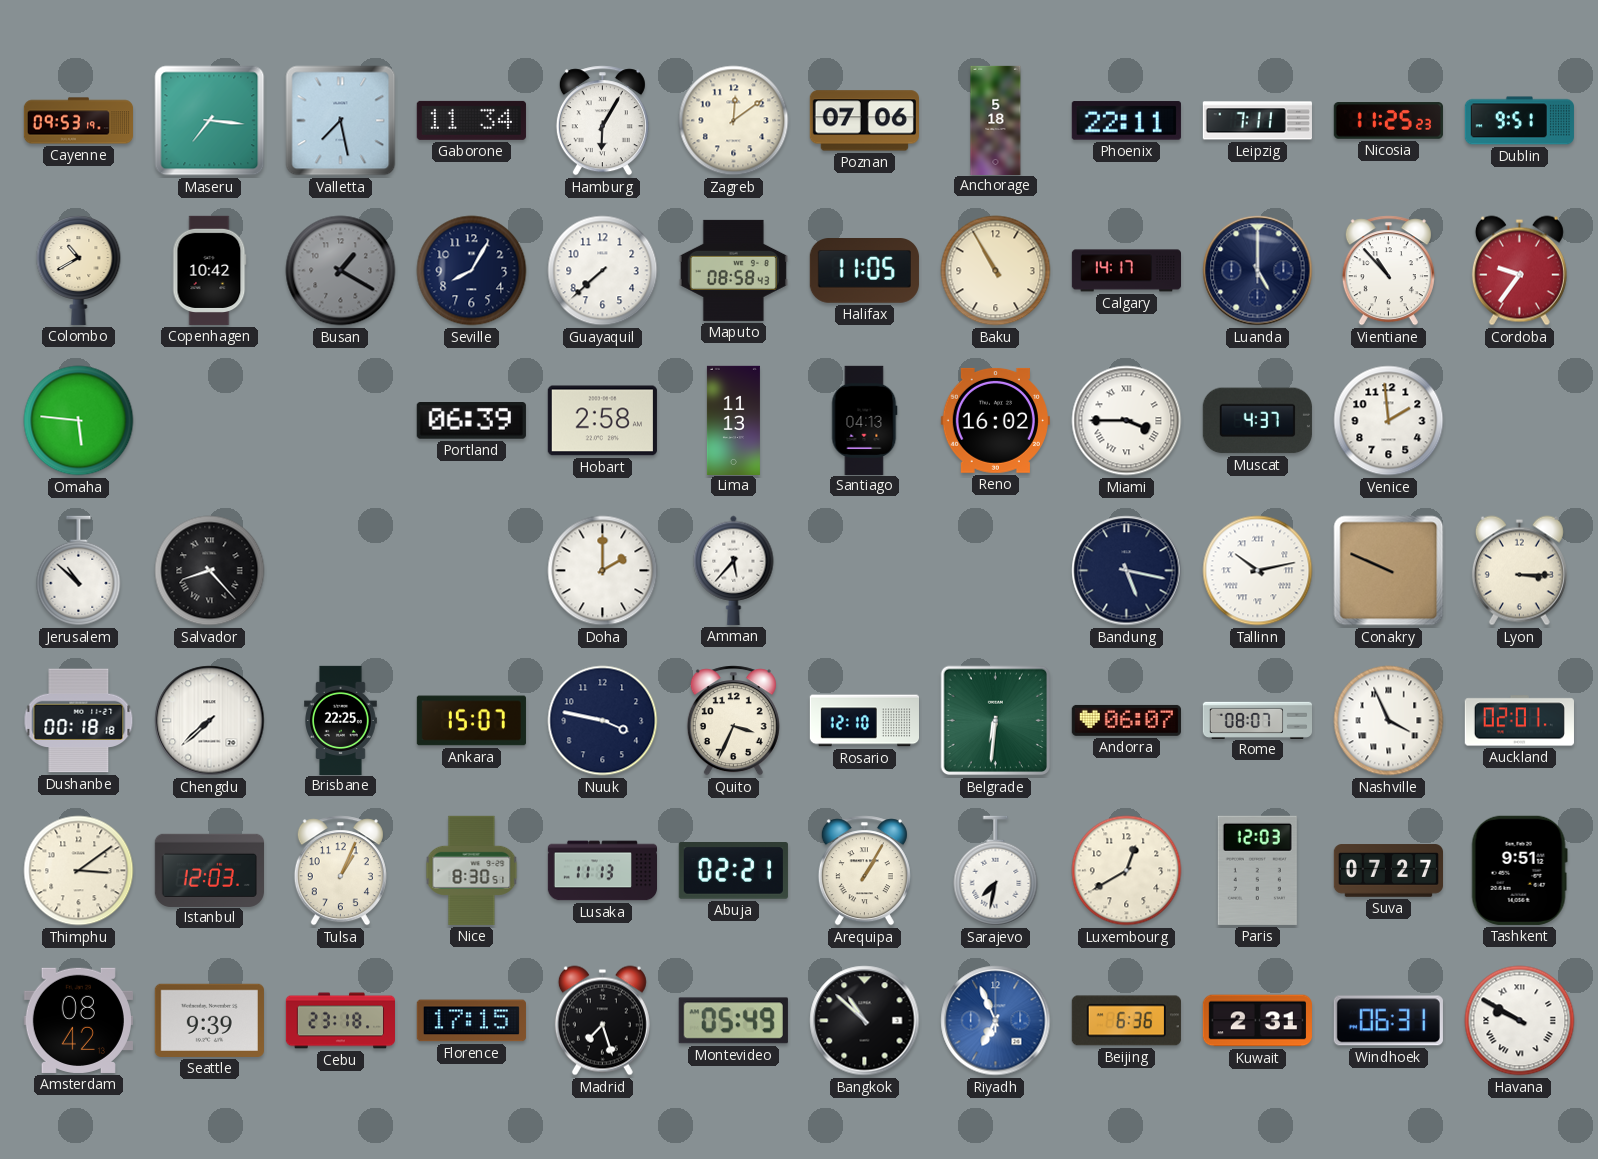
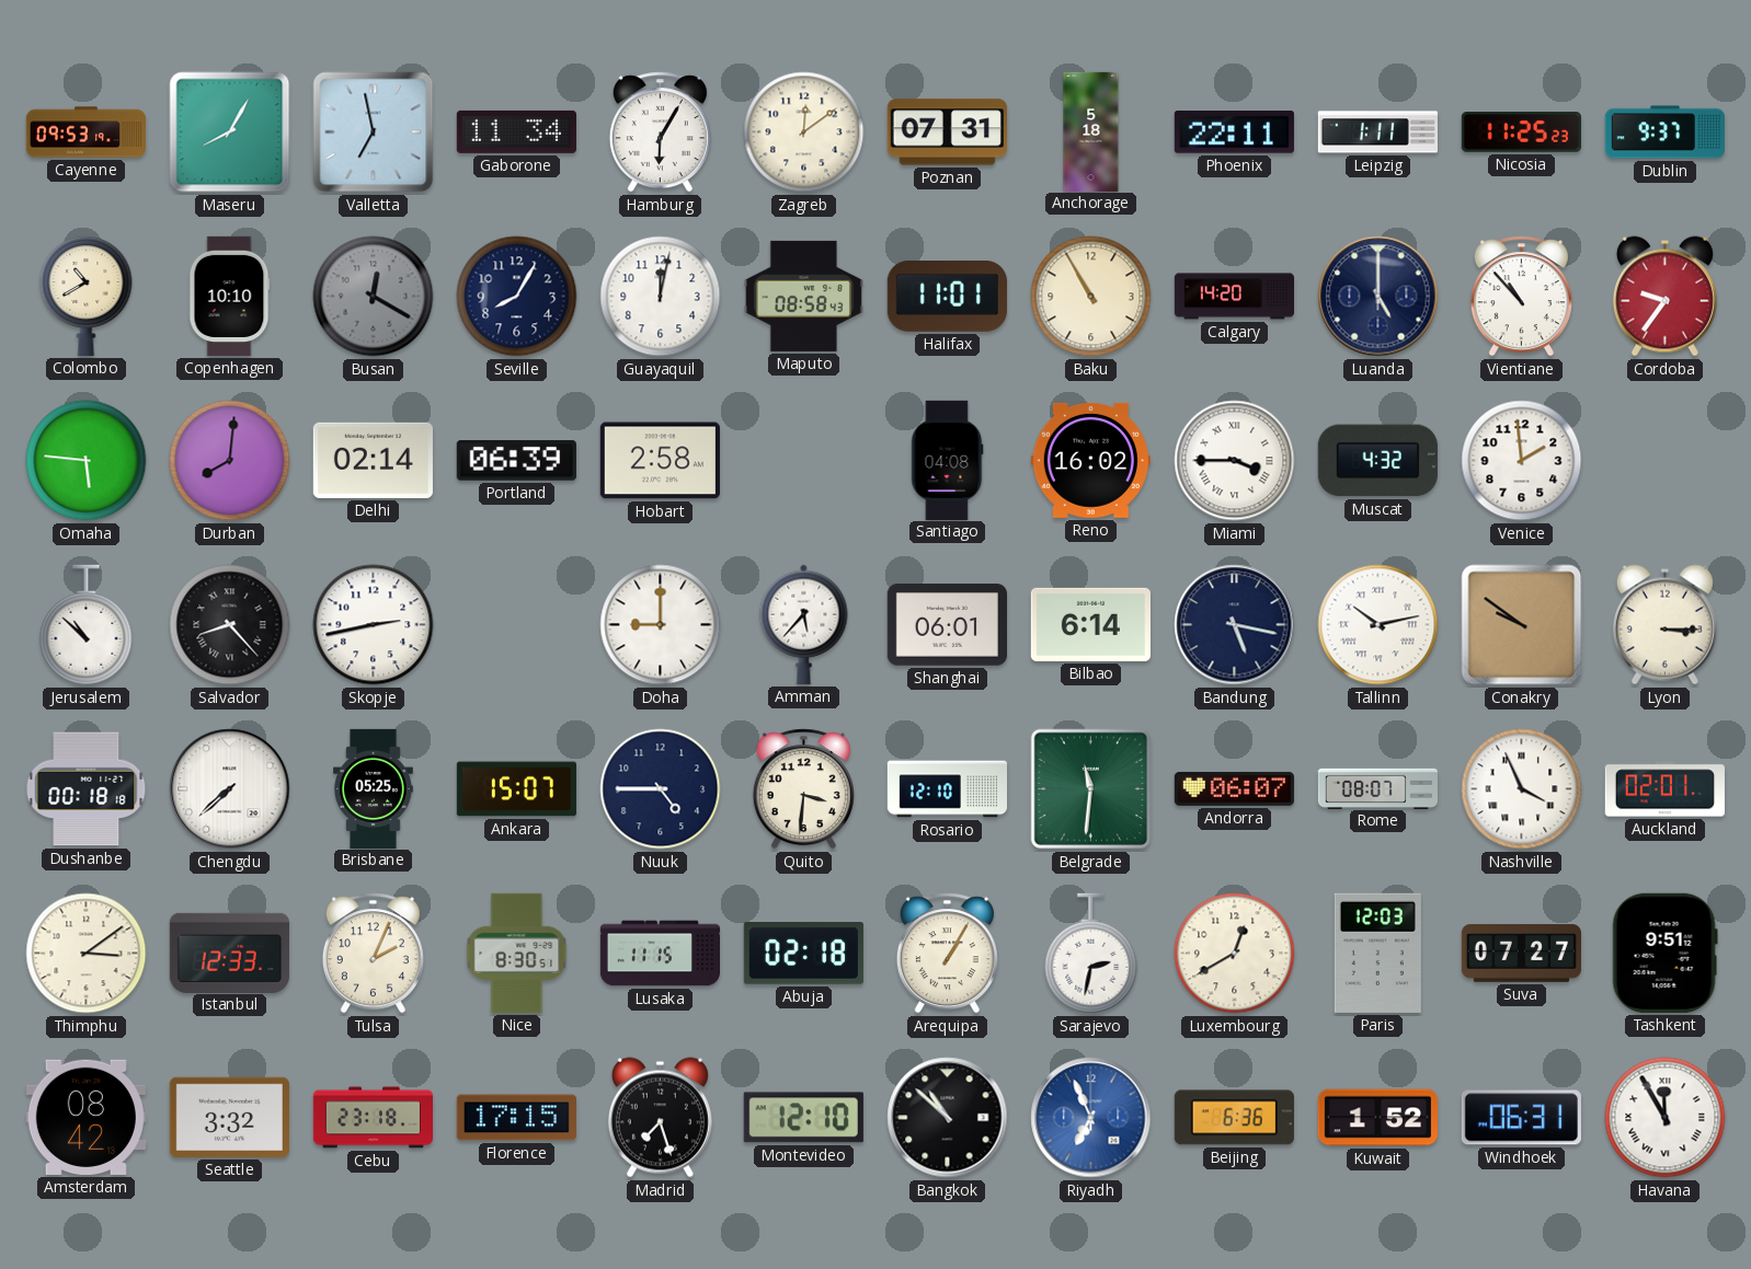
Maseru: 7:16 -> 8:05 (230, 132)
Valletta: 7:28 -> 6:58 (374, 132)
Poznan: 07:06 -> 07:31 (947, 132)
Leipzig: 7:11 -> 1:11 (1377, 132)
Dublin: 9:51 -> 9:37 (1664, 132)
Copenhagen: 10:42 -> 10:10 (230, 296)
Busan: 1:20 -> 12:20 (374, 297)
Guayaquil: 7:38 -> 12:02 (661, 297)
Halifax: 11:05 -> 11:01 (947, 297)
Calgary: 14:17 -> 14:20 (1234, 297)
Durban: none -> 8:01 (230, 461)
Delhi: none -> 02:14 (373, 460)
Lima: 11:13 -> none (733, 420)
Santiago: 04:13 -> 04:08 (948, 460)
Muscat: 4:37 -> 4:32 (1377, 461)
Skopje: none -> 2:43 (374, 625)
Doha: 2:00 -> 9:00 (661, 625)
Shanghai: none -> 06:01 (947, 625)
Bilbao: none -> 6:14 (1090, 624)
Conakry: 9:49 -> 9:51 (1522, 625)
Brisbane: 22:25 -> 05:25 (374, 788)
Nuuk: 3:47 -> 4:45 (661, 789)
Quito: 3:34 -> 3:31 (803, 789)
Belgrade: 6:31 -> 11:31 (1091, 789)
Istanbul: 12:03 -> 12:33 (229, 953)
Tulsa: 1:04 -> 2:04 (373, 954)
Lusaka: 11:13 -> 11:15 (660, 954)
Abuja: 02:21 -> 02:18 (803, 954)
Sarajevo: 7:32 -> 2:32 (1091, 954)
Seattle: 9:39 -> 3:32 (229, 1117)
Montevideo: 05:49 -> 12:10 (803, 1118)
Kuwait: 2:31 -> 1:52 (1377, 1118)
Havana: 9:50 -> 11:55 (1666, 1118)
